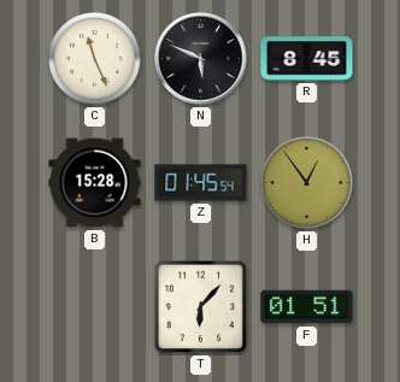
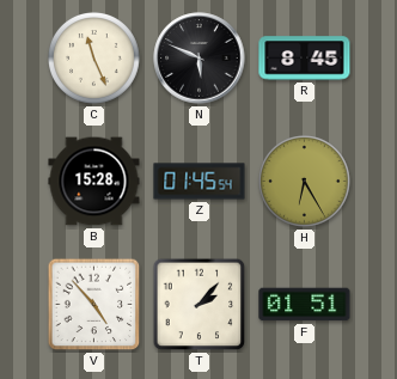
H: 12:54 -> 6:25 (305, 182)
V: none -> 4:53 (94, 305)
T: 6:07 -> 2:07 (200, 305)
